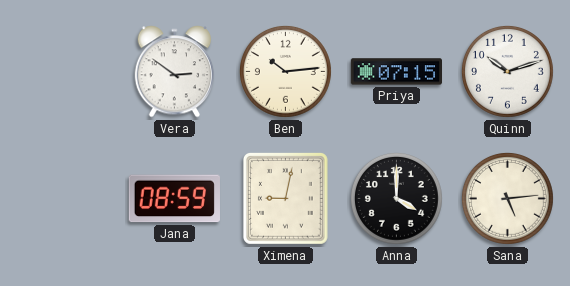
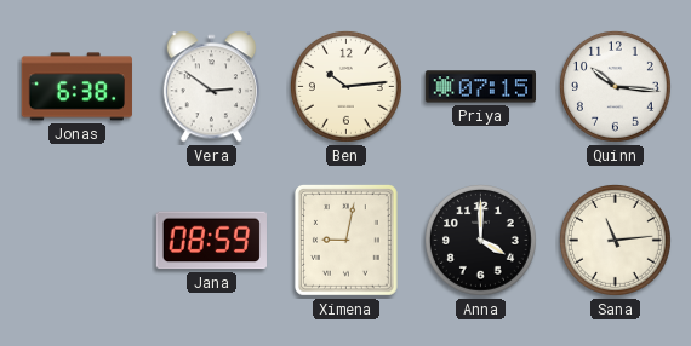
Jonas: none -> 6:38 (76, 87)
Quinn: 10:12 -> 10:16 (615, 86)
Sana: 5:14 -> 11:14 (615, 240)
